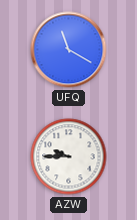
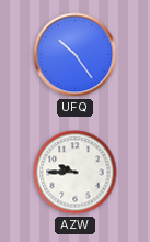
UFQ: 11:20 -> 10:24 (76, 55)
